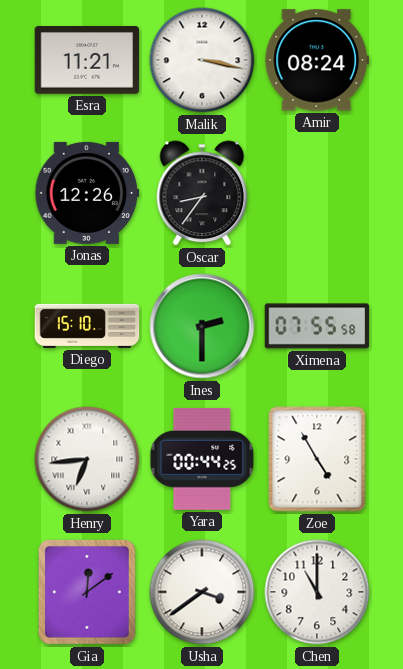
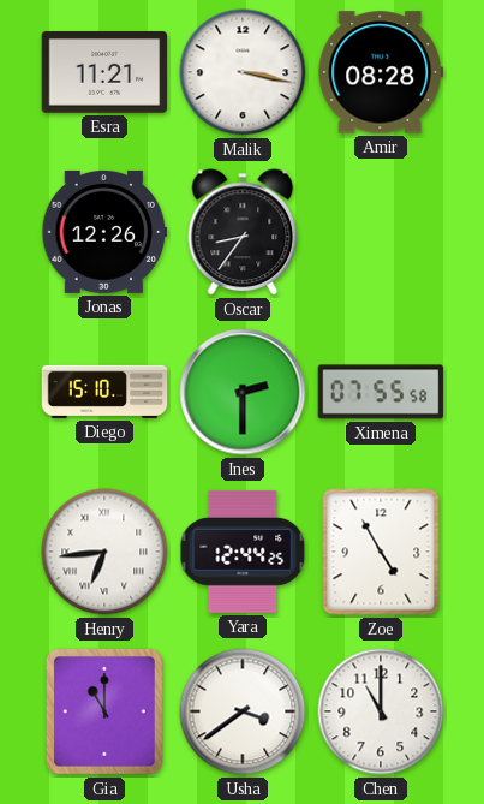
Amir: 08:24 -> 08:28 (381, 72)
Yara: 00:44 -> 12:44 (243, 552)
Gia: 12:09 -> 11:00 (104, 711)
